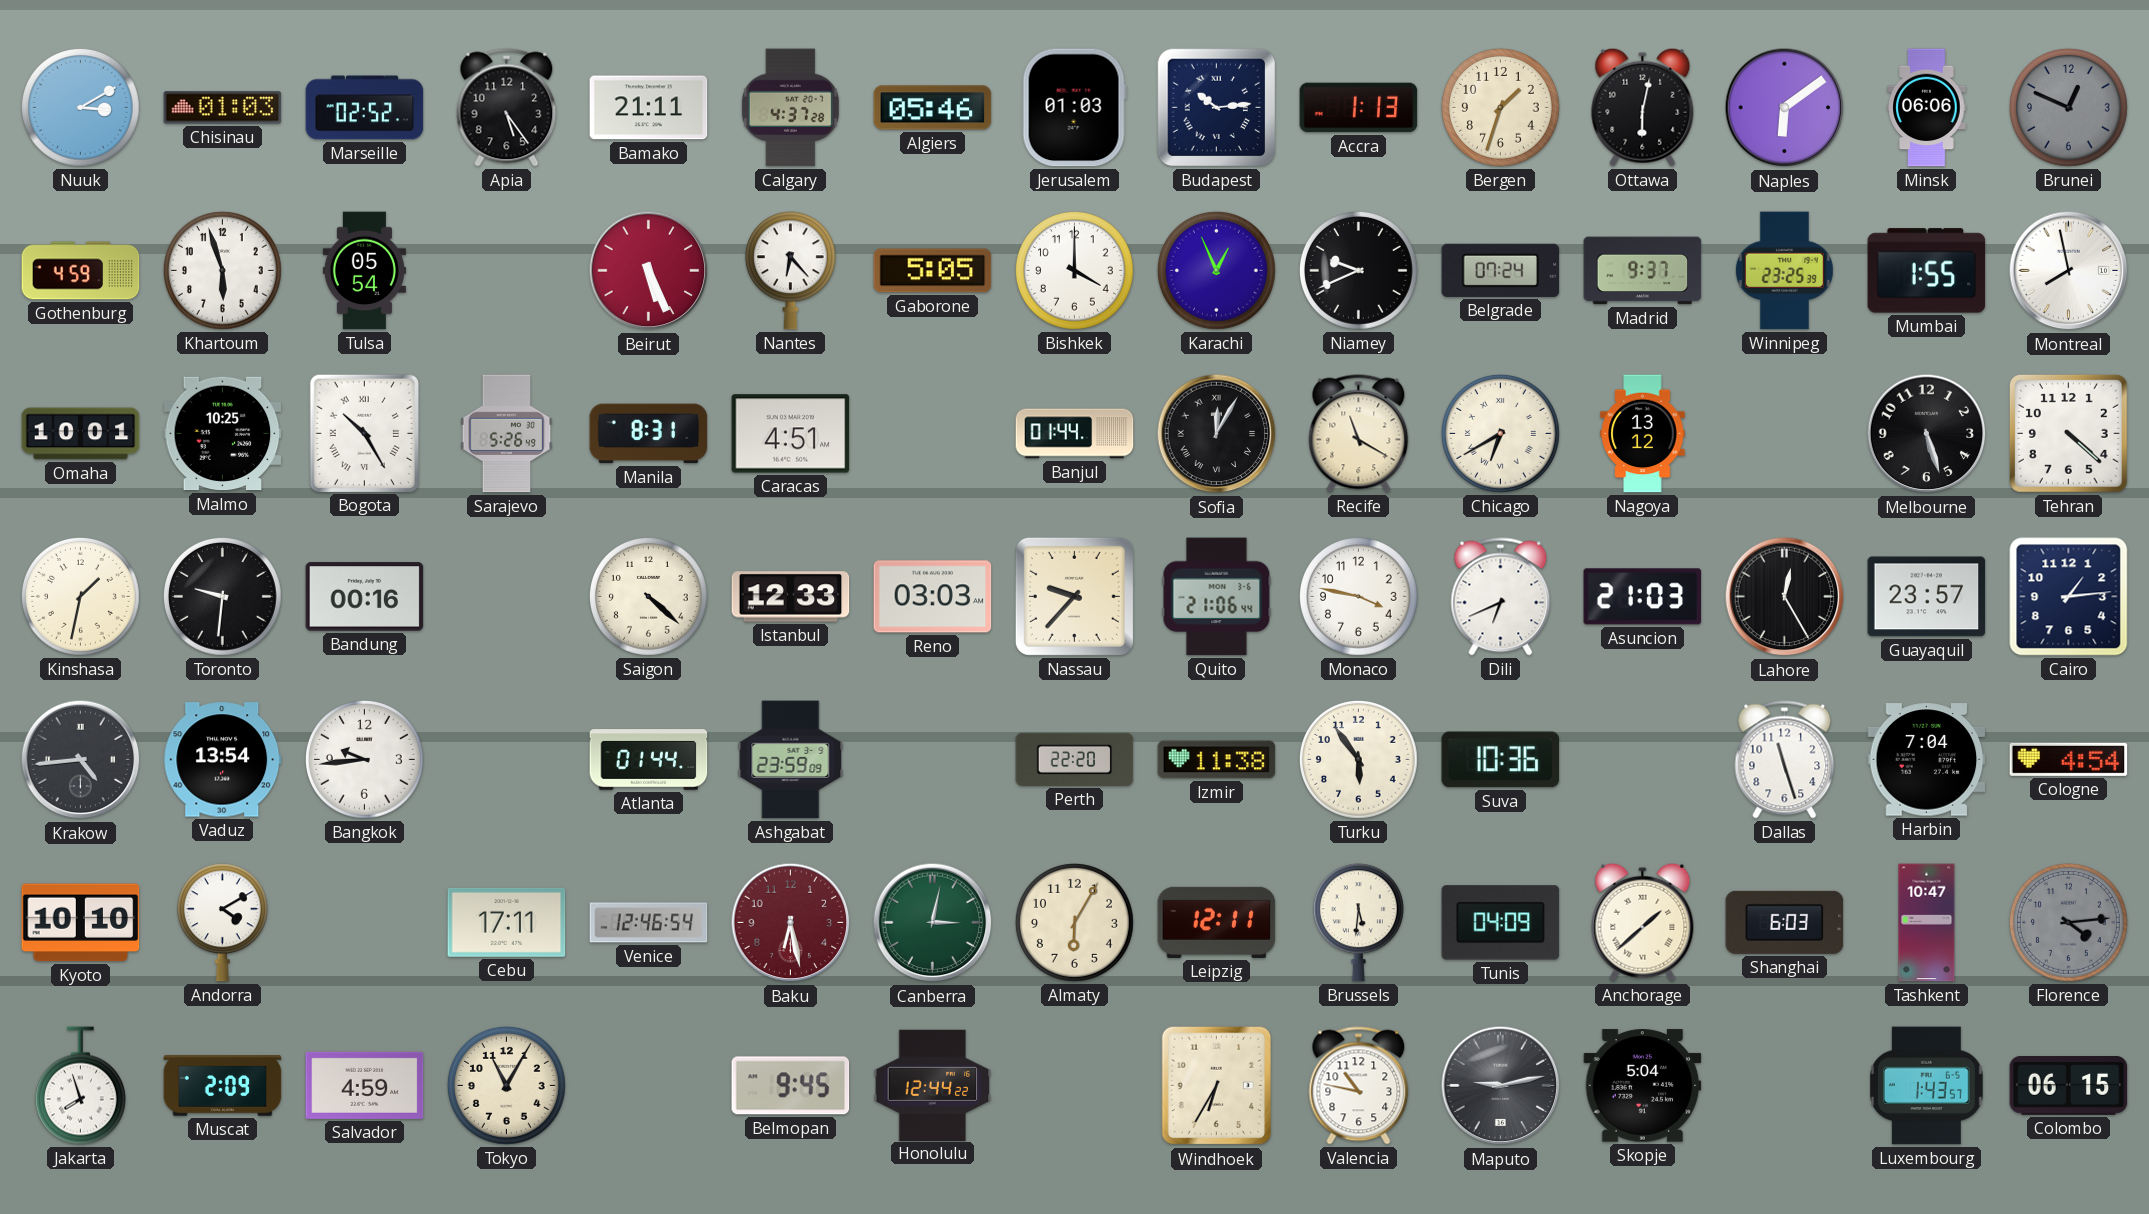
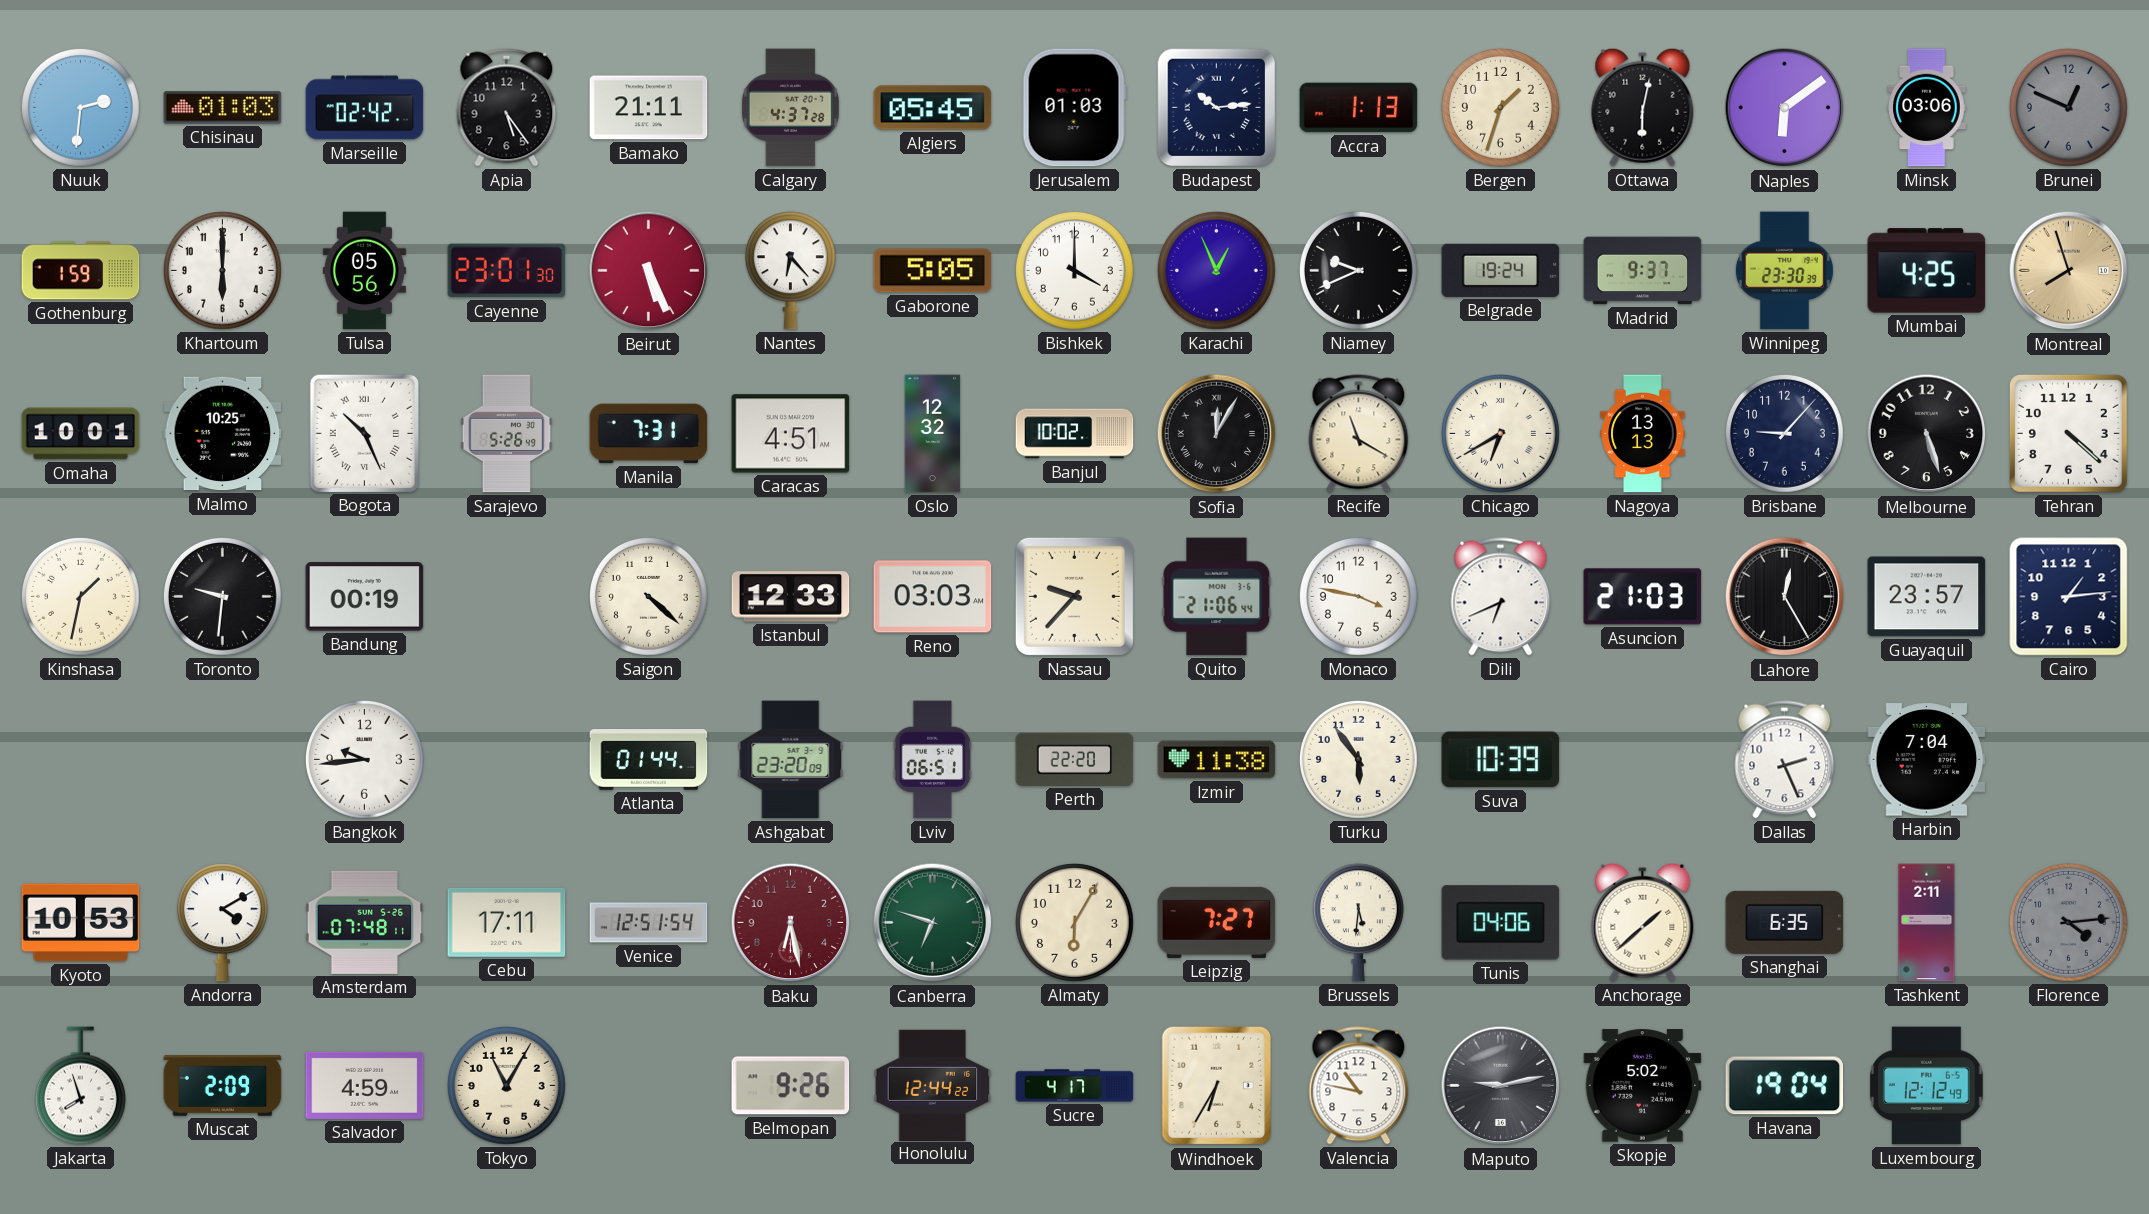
Nuuk: 3:10 -> 2:31 (80, 107)
Marseille: 02:52 -> 02:42 (365, 108)
Algiers: 05:46 -> 05:45 (933, 108)
Minsk: 06:06 -> 03:06 (1927, 108)
Gothenburg: 4:59 -> 1:59 (81, 271)
Khartoum: 5:57 -> 6:00 (222, 270)
Tulsa: 05:54 -> 05:56 (364, 271)
Cayenne: none -> 23:01 (507, 271)
Belgrade: 07:24 -> 19:24 (1501, 270)
Winnipeg: 23:25 -> 23:30 (1784, 271)
Mumbai: 1:55 -> 4:25 (1927, 271)
Montreal: 7:58 -> 7:57 (2069, 271)
Montreal dial: white -> champagne (2069, 271)
Bogota: 10:25 -> 10:26 (364, 433)
Manila: 8:31 -> 7:31 (649, 434)
Oslo: none -> 12:32 (933, 434)
Banjul: 01:44 -> 10:02 (1075, 434)
Nagoya: 13:12 -> 13:13 (1643, 434)
Brisbane: none -> 9:07 (1784, 433)
Bandung: 00:16 -> 00:19 (365, 597)
Krakow: 4:44 -> none (81, 760)
Vaduz: 13:54 -> none (223, 760)
Ashgabat: 23:59 -> 23:20 (791, 760)
Lviv: none -> 06:51 (933, 760)
Suva: 10:36 -> 10:39 (1501, 760)
Dallas: 11:27 -> 2:26 (1785, 760)
Cologne: 4:54 -> none (2069, 759)
Kyoto: 10:10 -> 10:53 (81, 923)
Amsterdam: none -> 07:48 (365, 922)
Venice: 12:46 -> 12:51 (649, 923)
Canberra: 3:02 -> 6:48 (933, 923)
Leipzig: 12:11 -> 7:27 (1217, 922)
Tunis: 04:09 -> 04:06 (1501, 923)
Shanghai: 6:03 -> 6:35 (1785, 922)
Tashkent: 10:47 -> 2:11 (1927, 923)
Belmopan: 9:45 -> 9:26 (791, 1086)
Sucre: none -> 4:17 (1075, 1086)
Skopje: 5:04 -> 5:02 (1643, 1086)
Havana: none -> 19:04 (1785, 1086)
Luxembourg: 1:43 -> 12:12 (1927, 1086)
Colombo: 06:15 -> none (2069, 1086)
